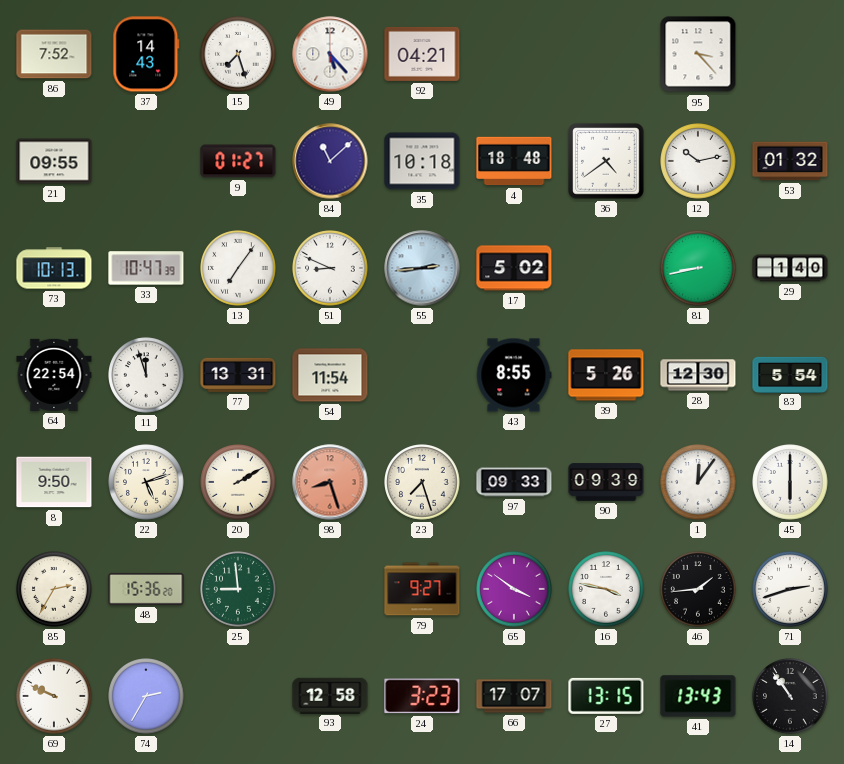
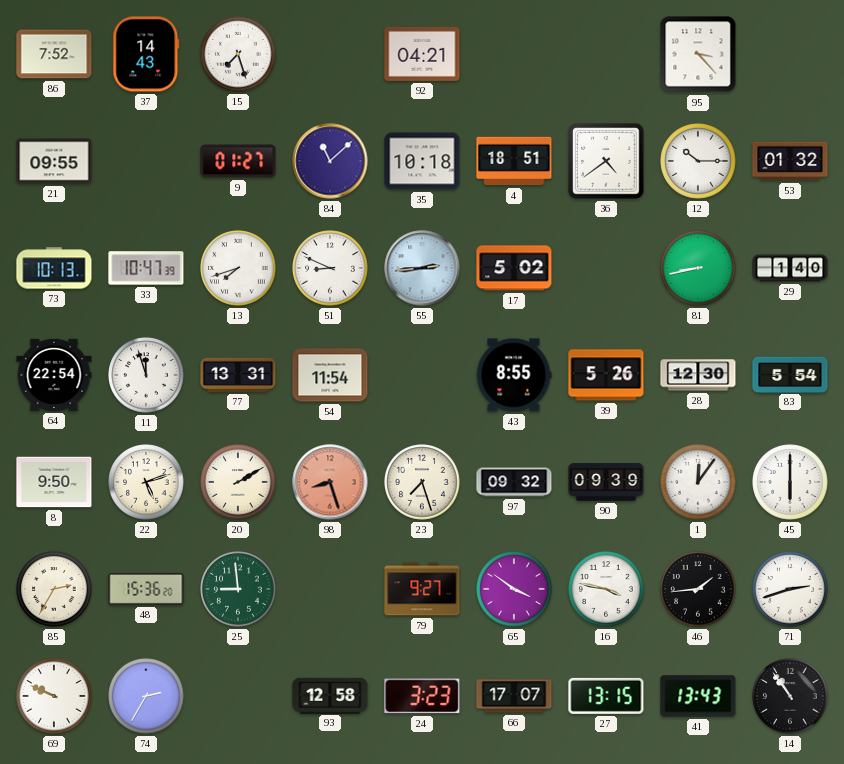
49: 5:23 -> none (330, 54)
4: 18:48 -> 18:51 (514, 161)
12: 10:13 -> 10:15 (698, 161)
13: 7:06 -> 7:42 (238, 268)
97: 09:33 -> 09:32 (514, 482)
